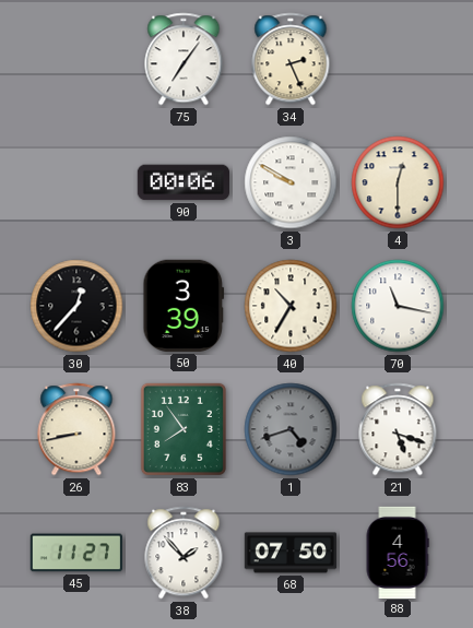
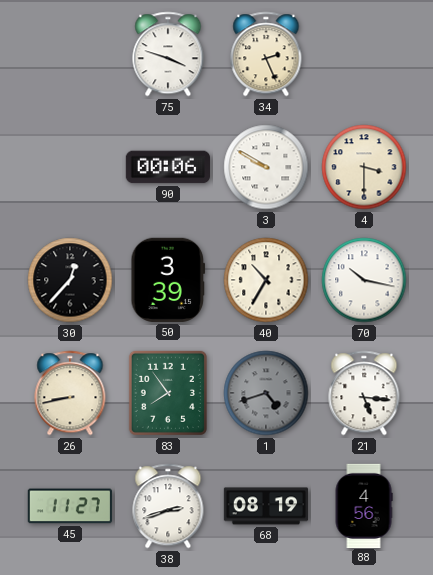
75: 7:06 -> 3:48 (168, 54)
4: 12:30 -> 3:30 (364, 167)
70: 11:17 -> 10:17 (364, 280)
21: 5:18 -> 5:16 (364, 393)
38: 1:53 -> 2:42 (168, 506)
68: 07:50 -> 08:19 (266, 506)
